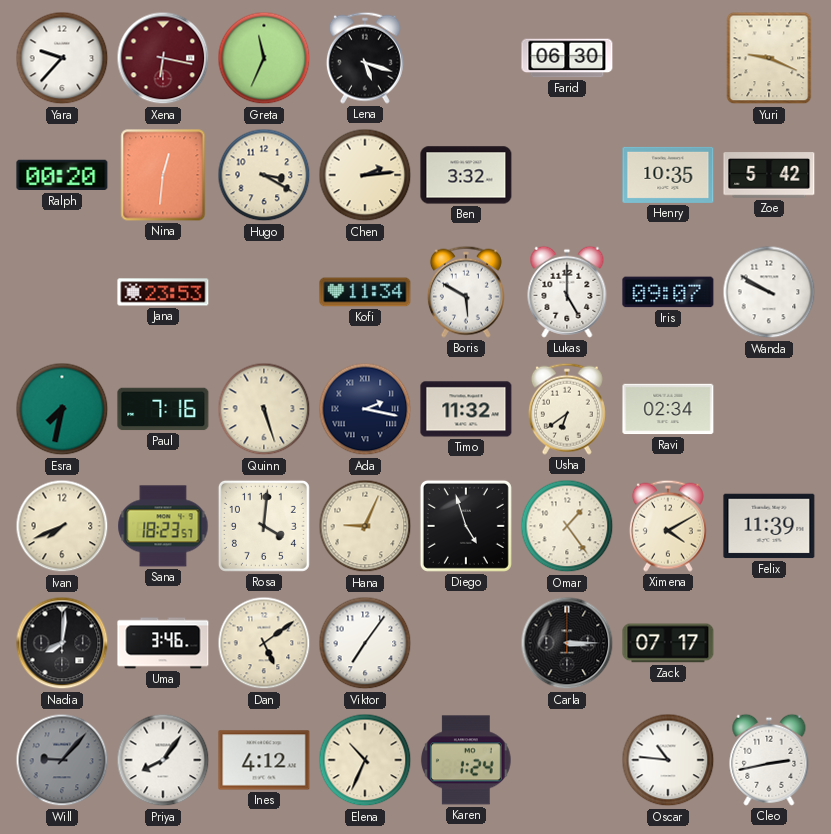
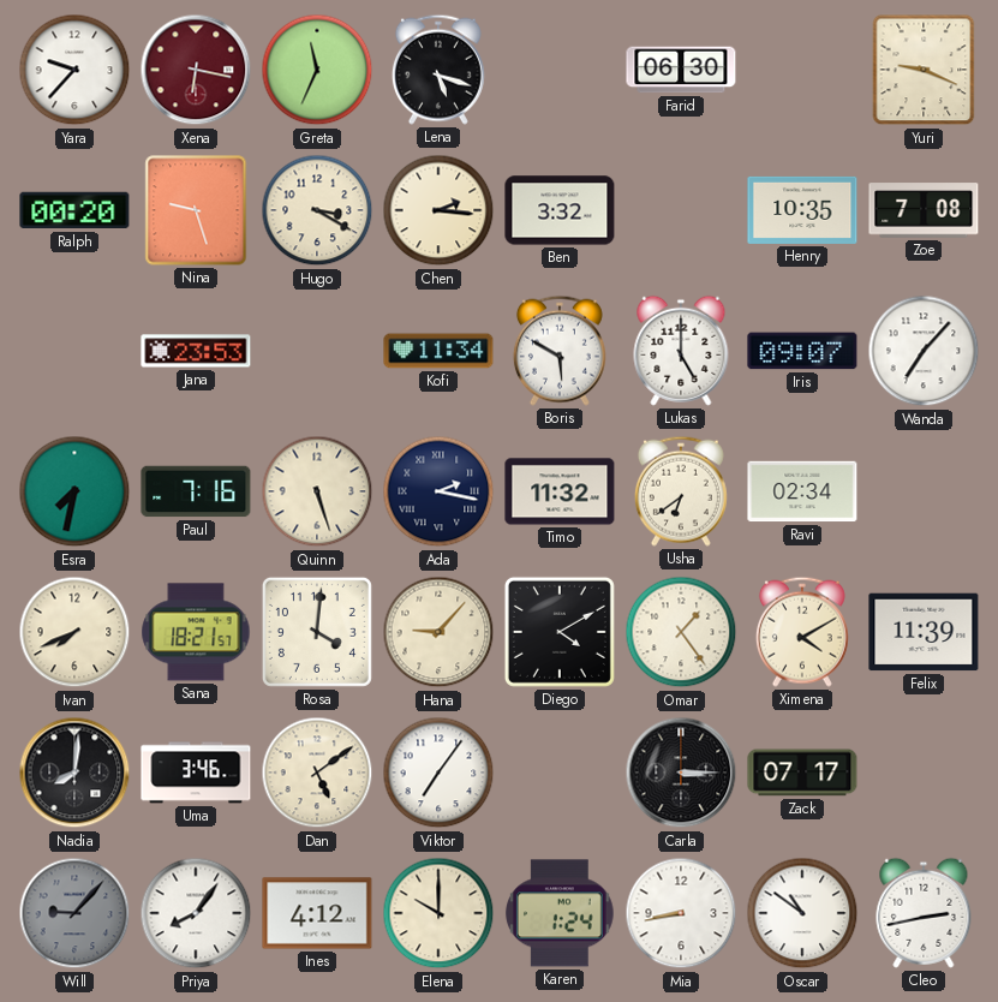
Nina: 12:31 -> 9:27 (196, 210)
Chen: 2:14 -> 2:16 (438, 210)
Zoe: 5:42 -> 7:08 (924, 210)
Wanda: 9:50 -> 7:07 (924, 351)
Sana: 18:23 -> 18:21 (196, 632)
Hana: 9:04 -> 9:07 (438, 632)
Diego: 4:57 -> 4:10 (560, 632)
Elena: 10:34 -> 10:00 (438, 913)
Mia: none -> 8:43 (681, 913)
Oscar: 10:46 -> 10:51 (802, 913)
